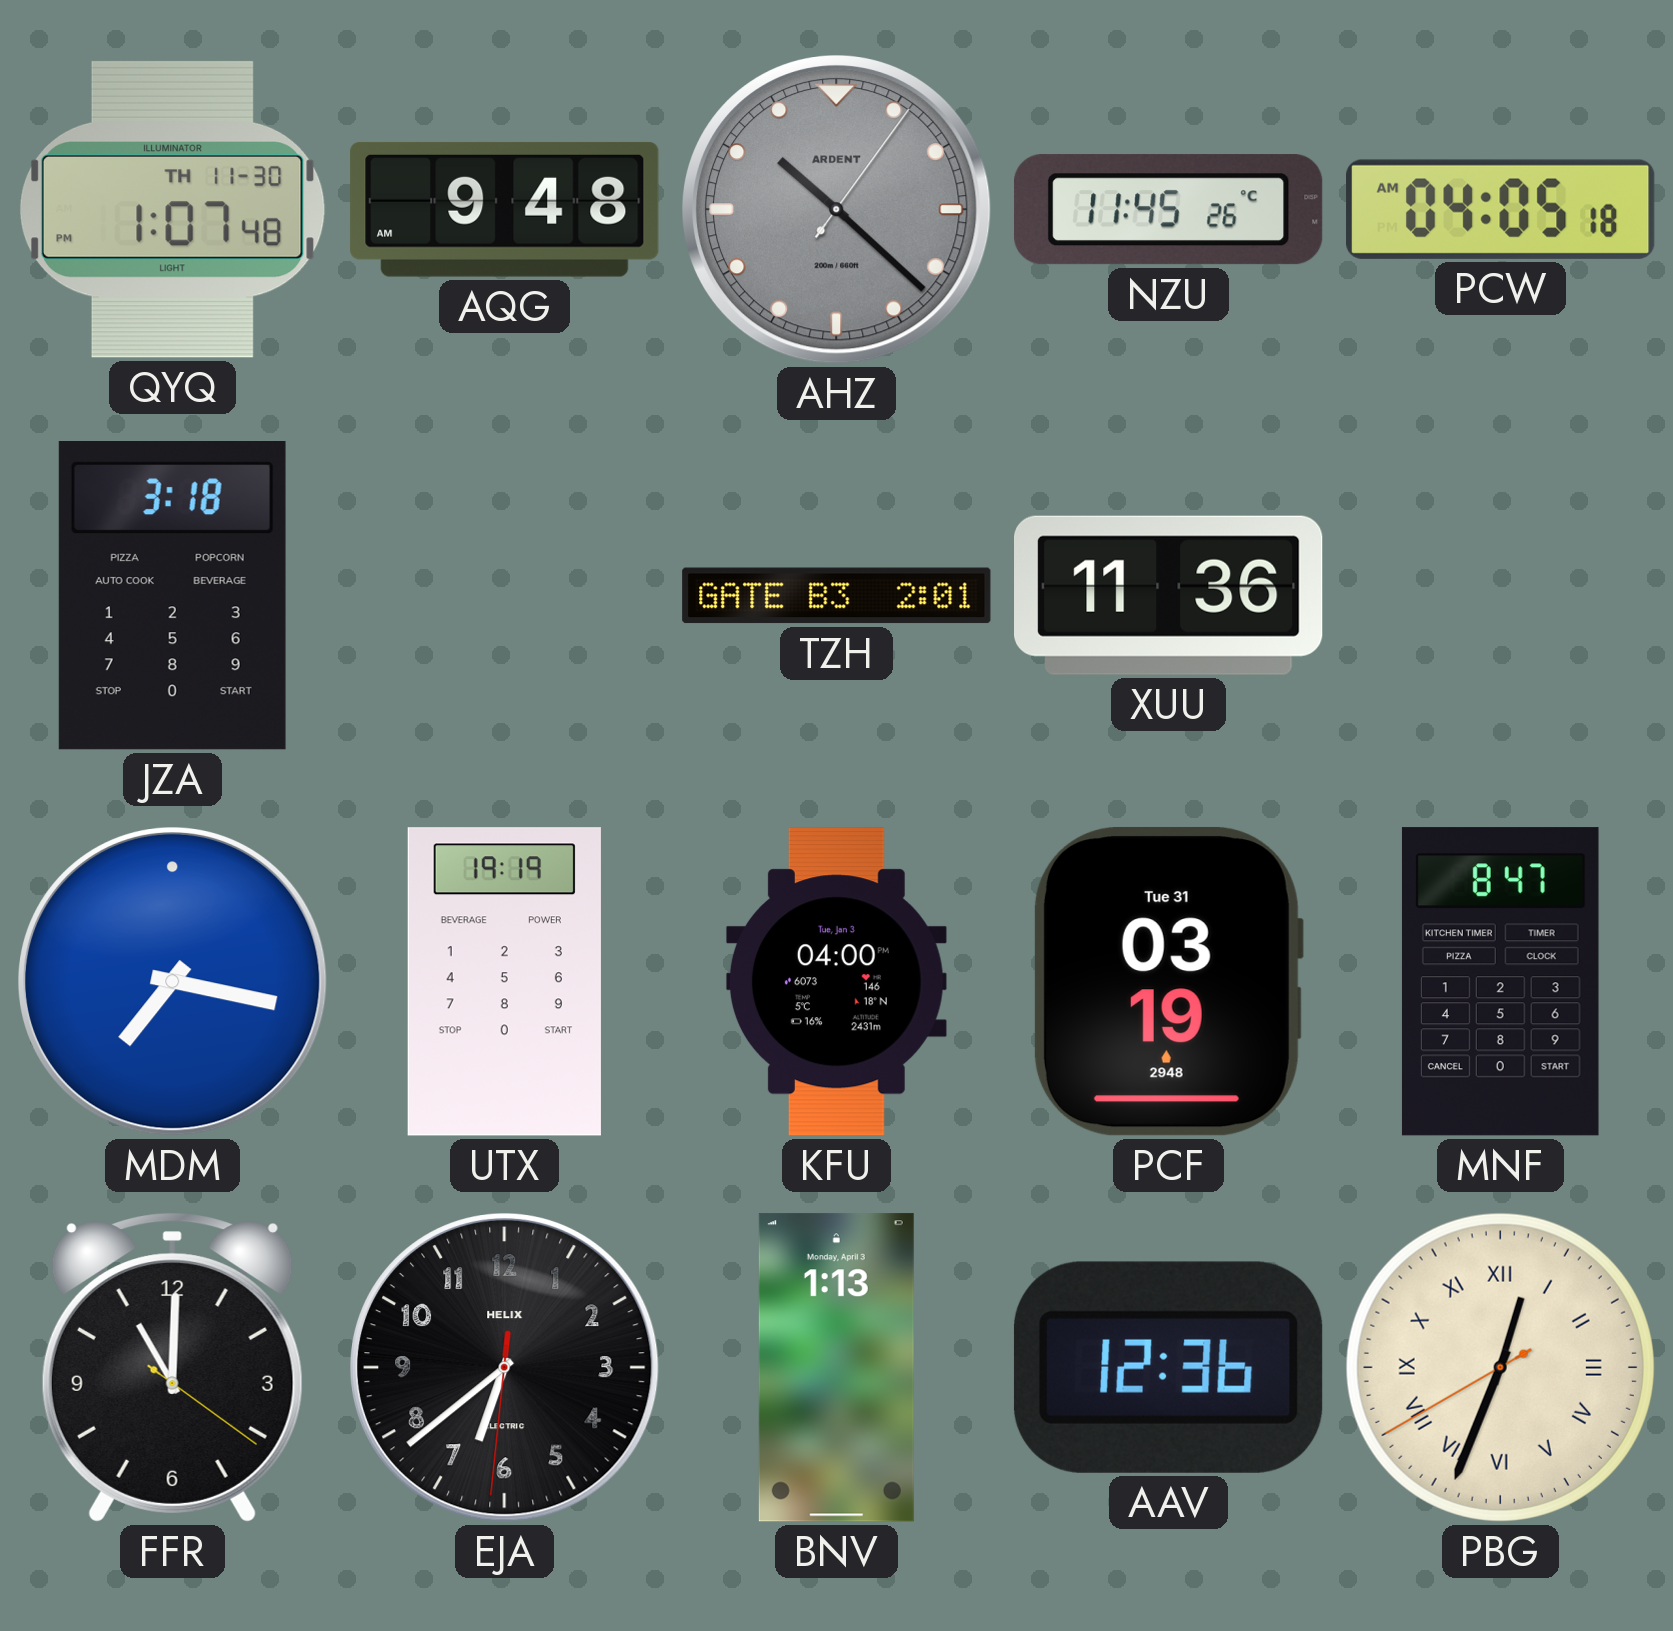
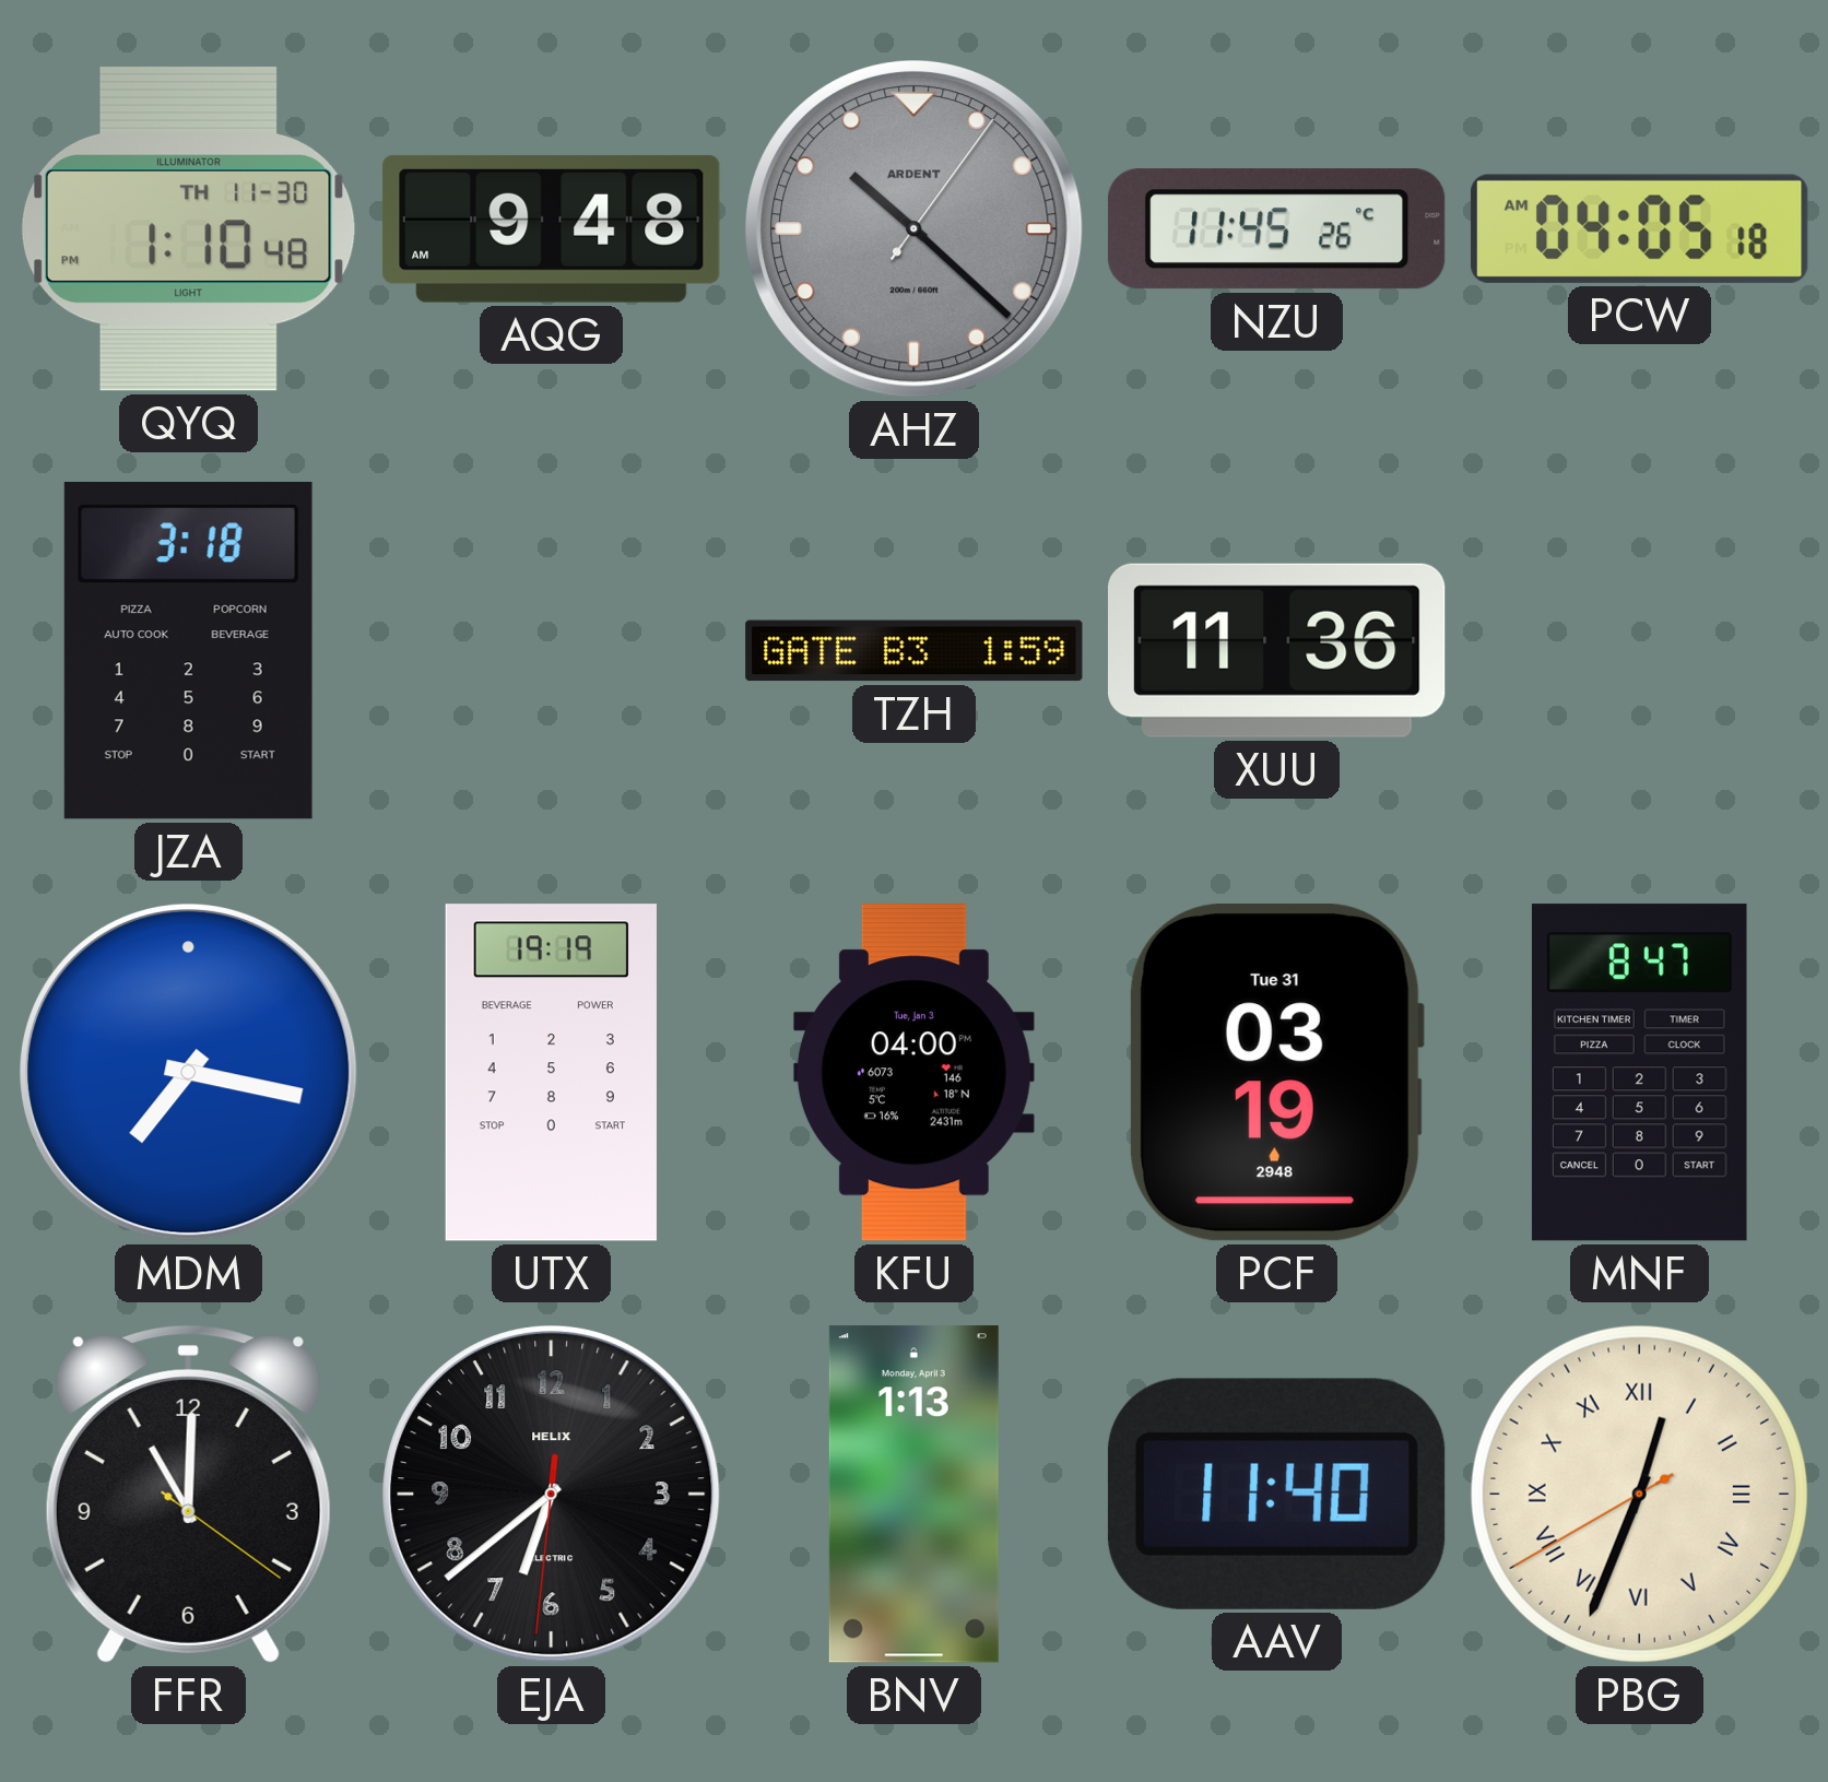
QYQ: 1:07 -> 1:10 (189, 228)
TZH: 2:01 -> 1:59 (915, 651)
AAV: 12:36 -> 11:40 (1276, 1494)
